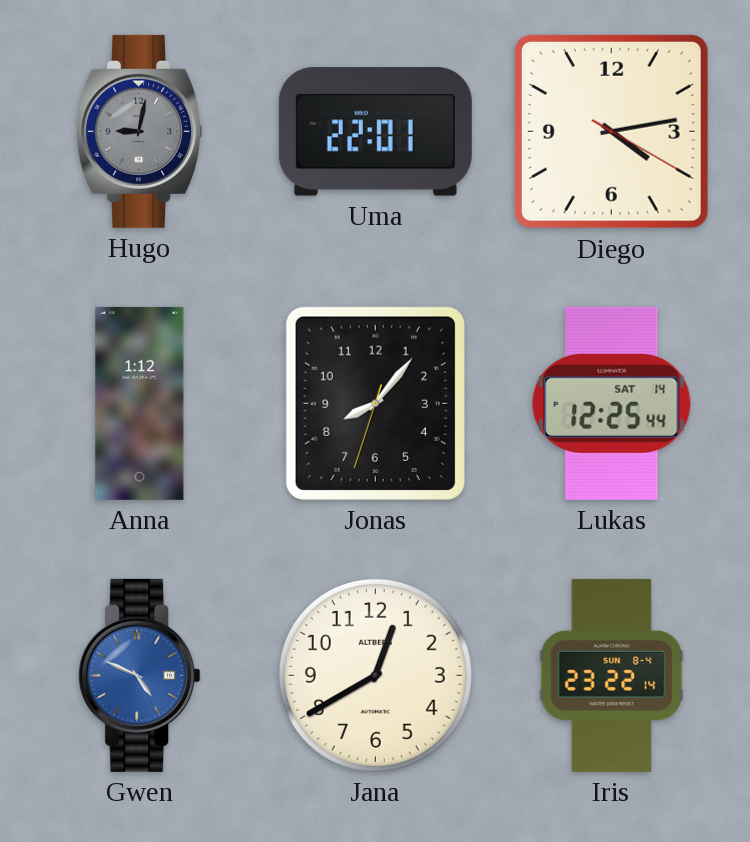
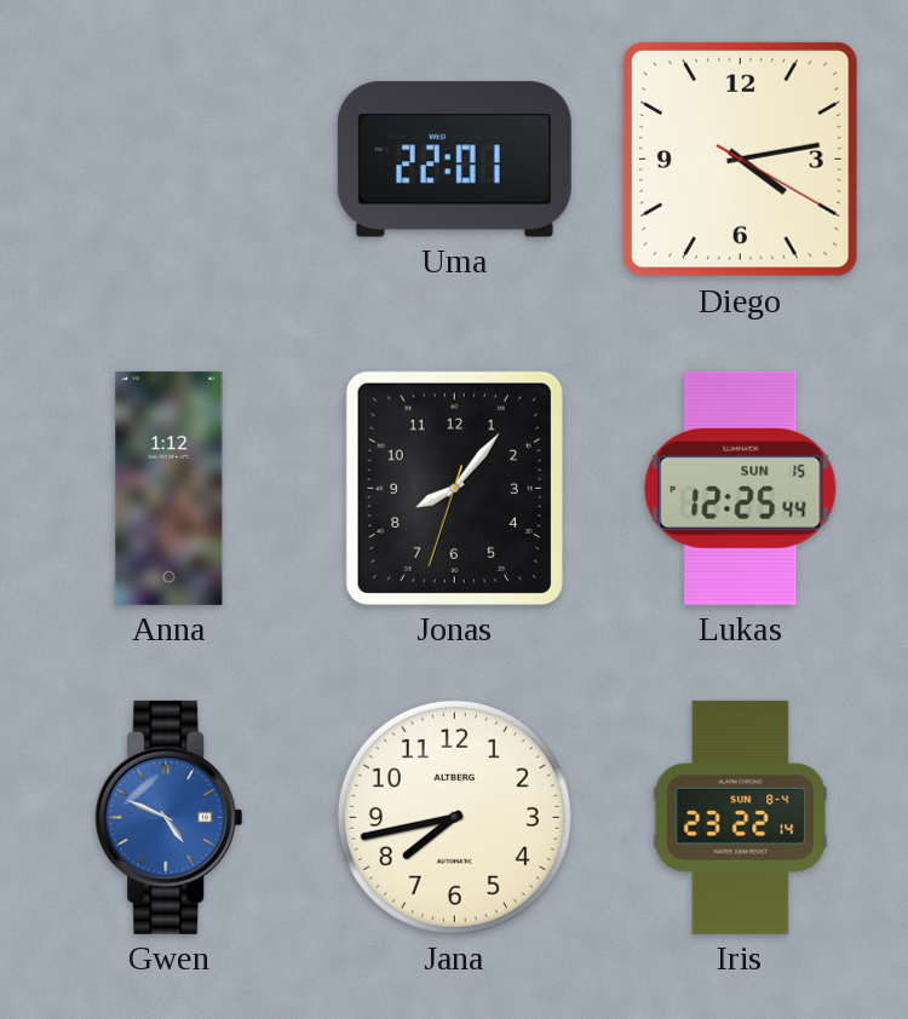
Hugo: 9:02 -> none (140, 131)
Lukas date: SAT 14 -> SUN 15 (741, 488)
Jana: 12:40 -> 7:43 (454, 817)
